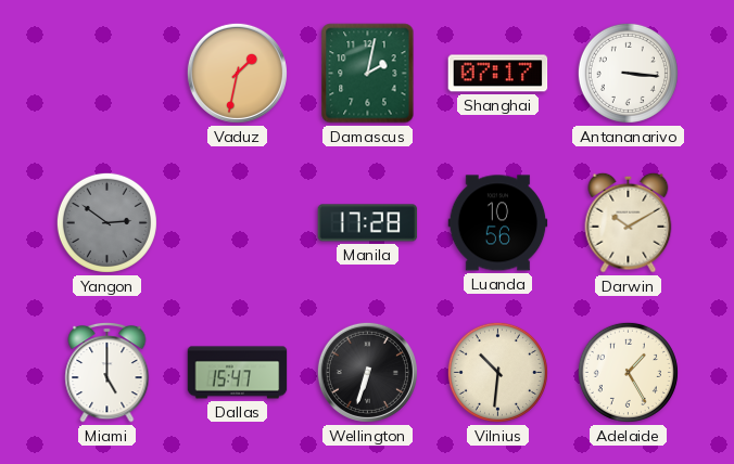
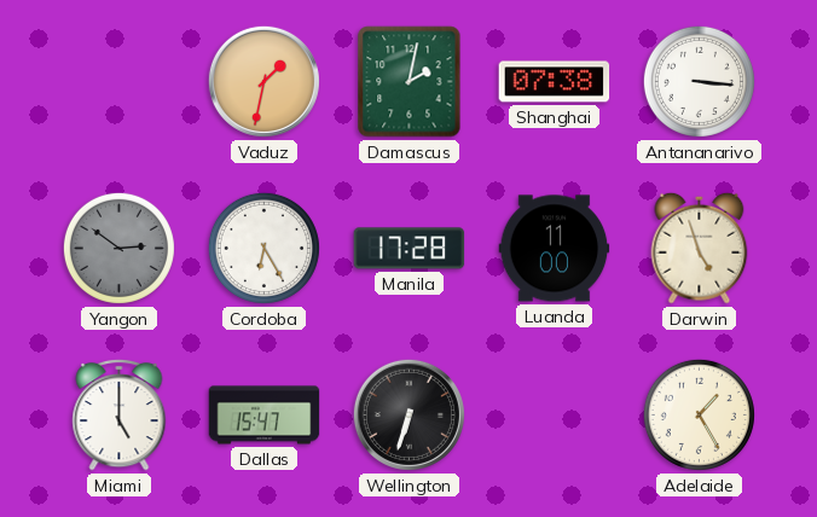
Shanghai: 07:17 -> 07:38 (555, 82)
Cordoba: none -> 6:25 (263, 248)
Luanda: 10:56 -> 11:00 (555, 249)
Darwin: 10:10 -> 4:57 (700, 248)
Vilnius: 10:31 -> none (497, 372)
